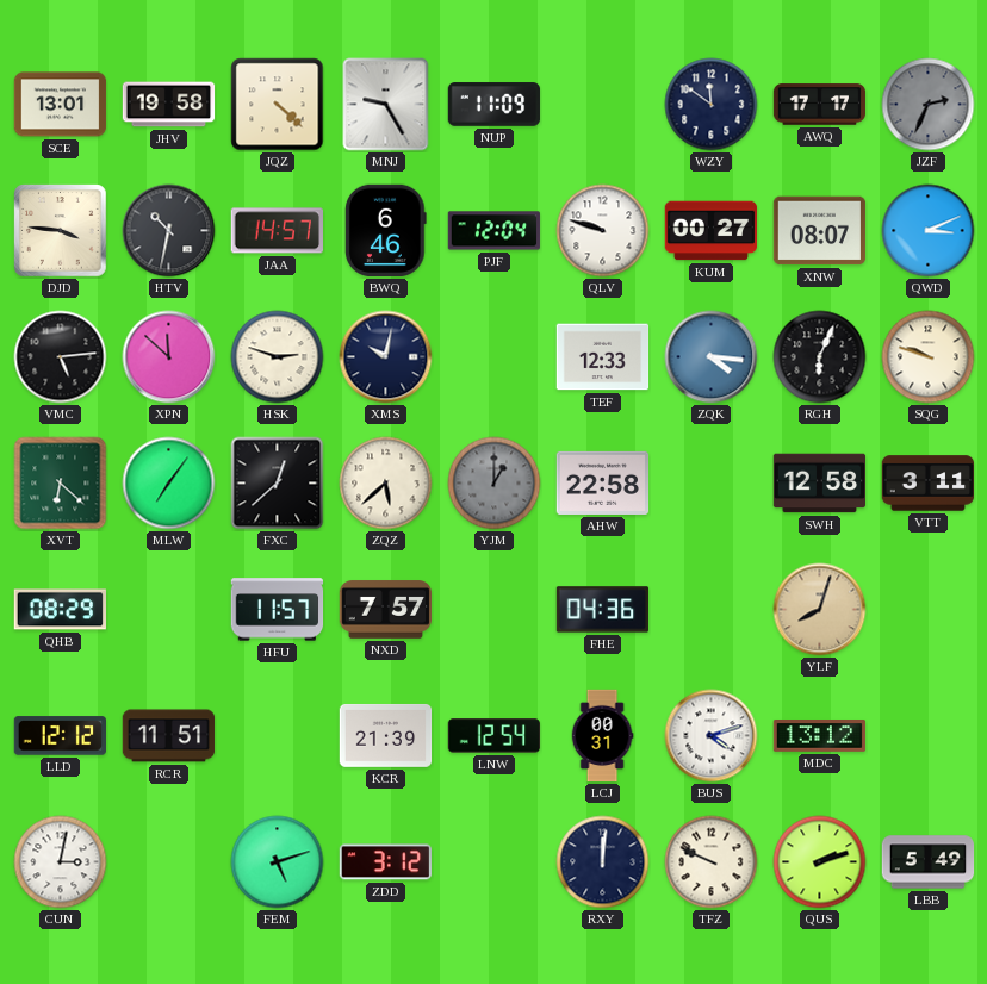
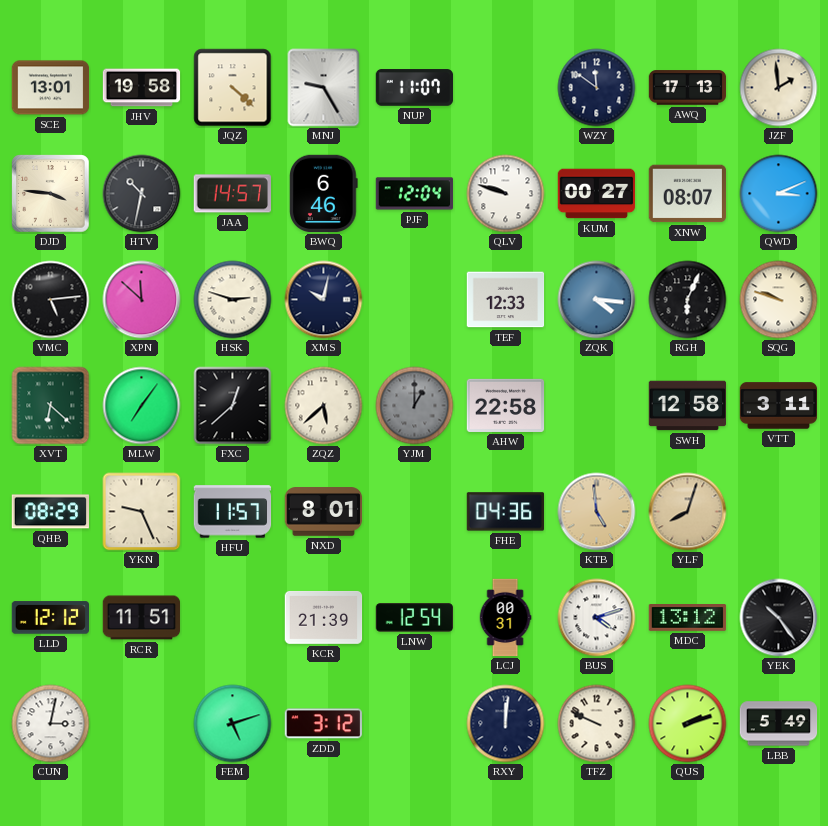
NUP: 11:09 -> 11:07 (415, 88)
AWQ: 17:17 -> 17:13 (688, 88)
JZF: 2:34 -> 1:59 (779, 88)
JZF dial: grey -> cream (779, 88)
YKN: none -> 9:26 (142, 512)
NXD: 7:57 -> 8:01 (324, 512)
KTB: none -> 4:59 (597, 512)
YEK: none -> 10:24 (779, 618)
